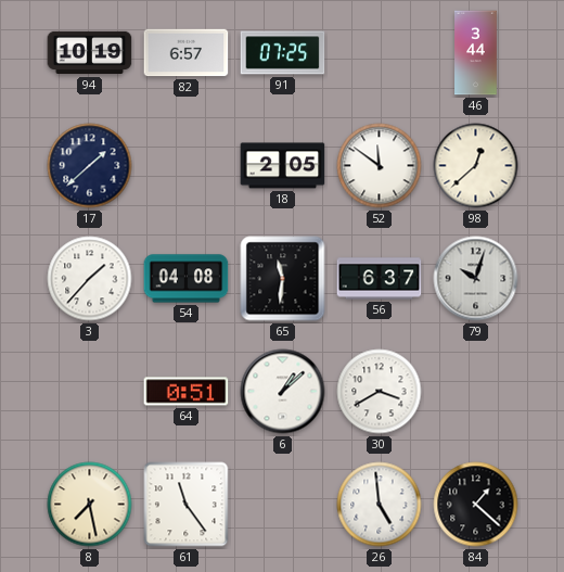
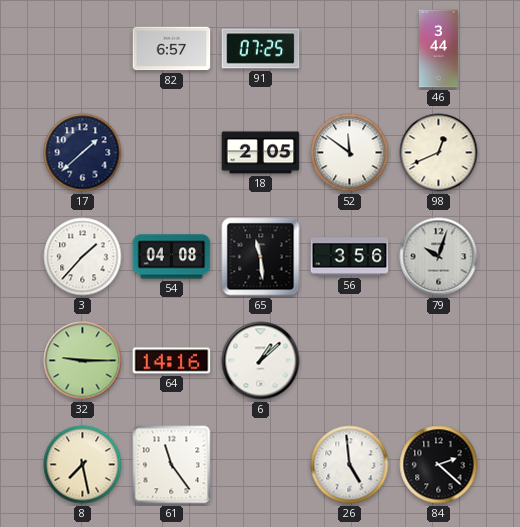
94: 10:19 -> none (90, 53)
98: 12:38 -> 12:41 (439, 153)
65: 11:31 -> 11:29 (261, 257)
56: 6:37 -> 3:56 (350, 257)
32: none -> 9:15 (83, 361)
64: 0:51 -> 14:16 (172, 361)
30: 3:40 -> none (380, 392)
84: 1:22 -> 2:22 (439, 465)
